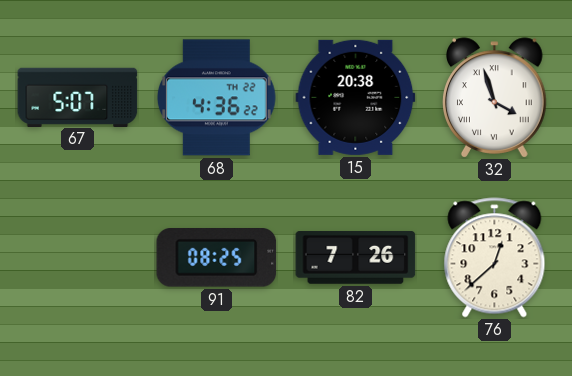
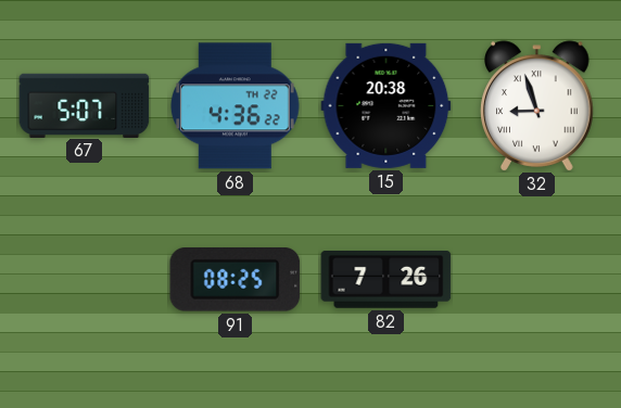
32: 3:57 -> 8:57 (537, 106)
76: 12:38 -> none (495, 258)
